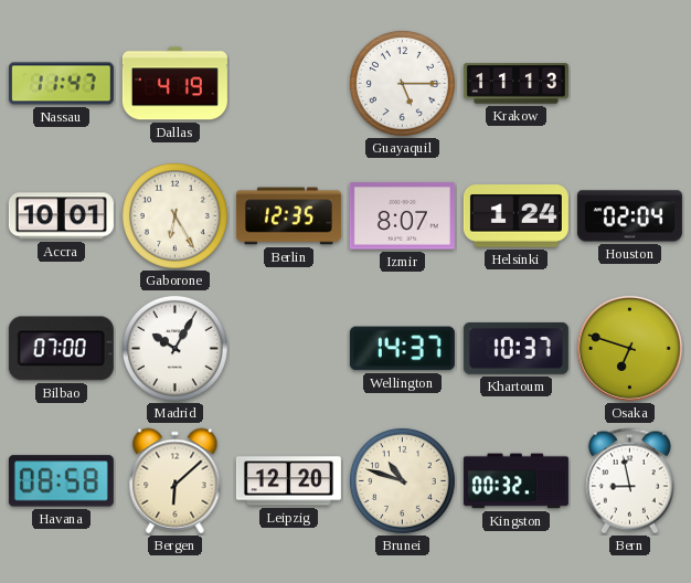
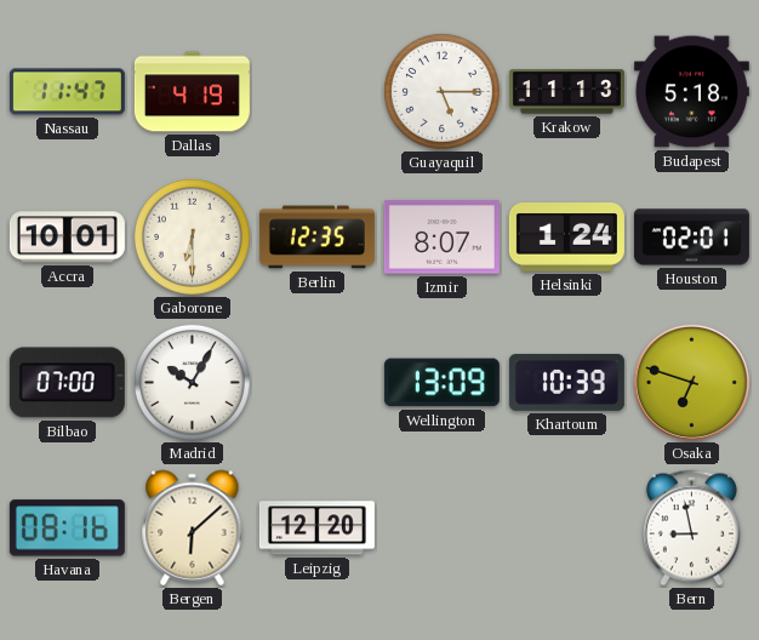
Budapest: none -> 5:18 (691, 92)
Gaborone: 6:25 -> 6:30 (192, 236)
Houston: 02:04 -> 02:01 (691, 238)
Wellington: 14:37 -> 13:09 (441, 383)
Khartoum: 10:37 -> 10:39 (566, 382)
Havana: 08:58 -> 08:16 (67, 528)
Brunei: 10:48 -> none (402, 480)
Kingston: 00:32 -> none (515, 481)
